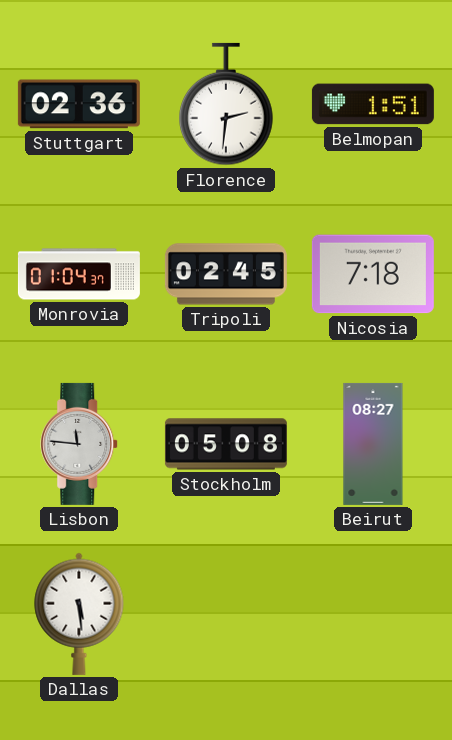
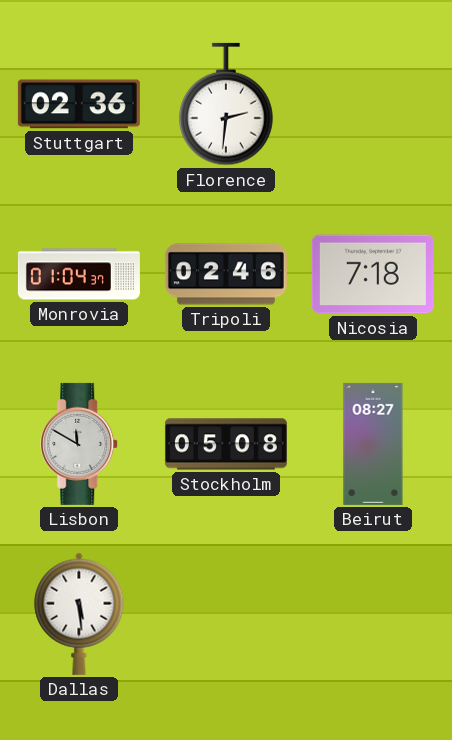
Belmopan: 1:51 -> none (373, 104)
Tripoli: 02:45 -> 02:46 (226, 274)
Lisbon: 11:46 -> 11:50 (80, 444)
